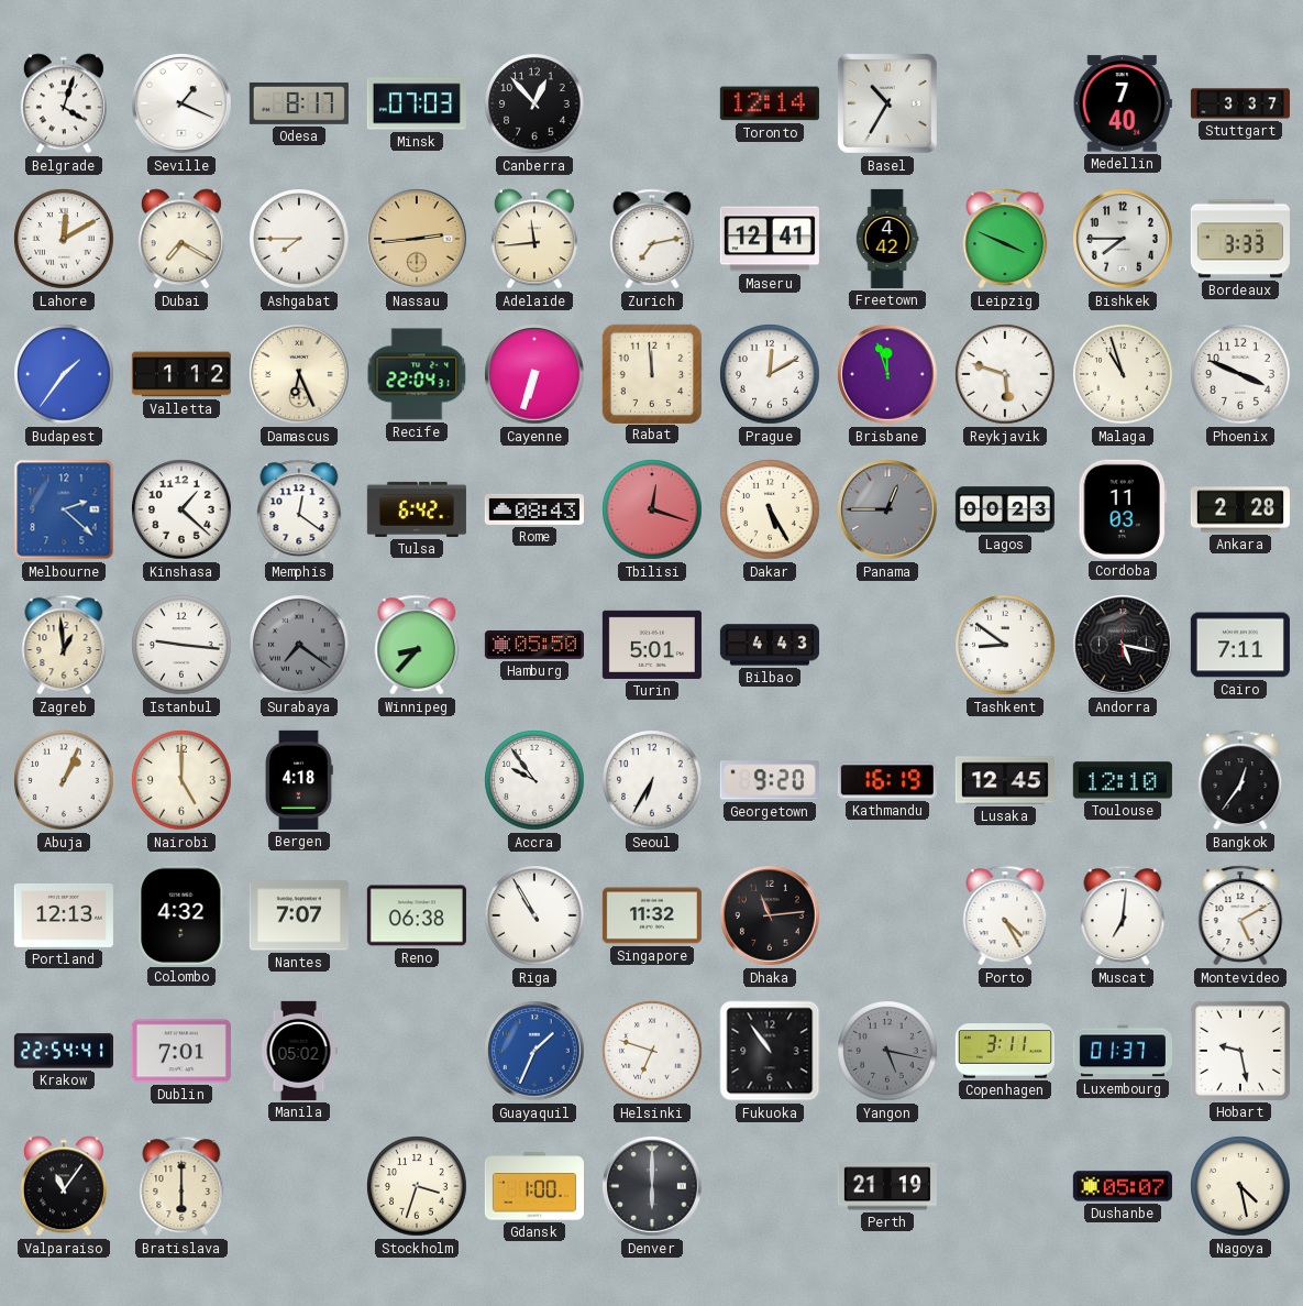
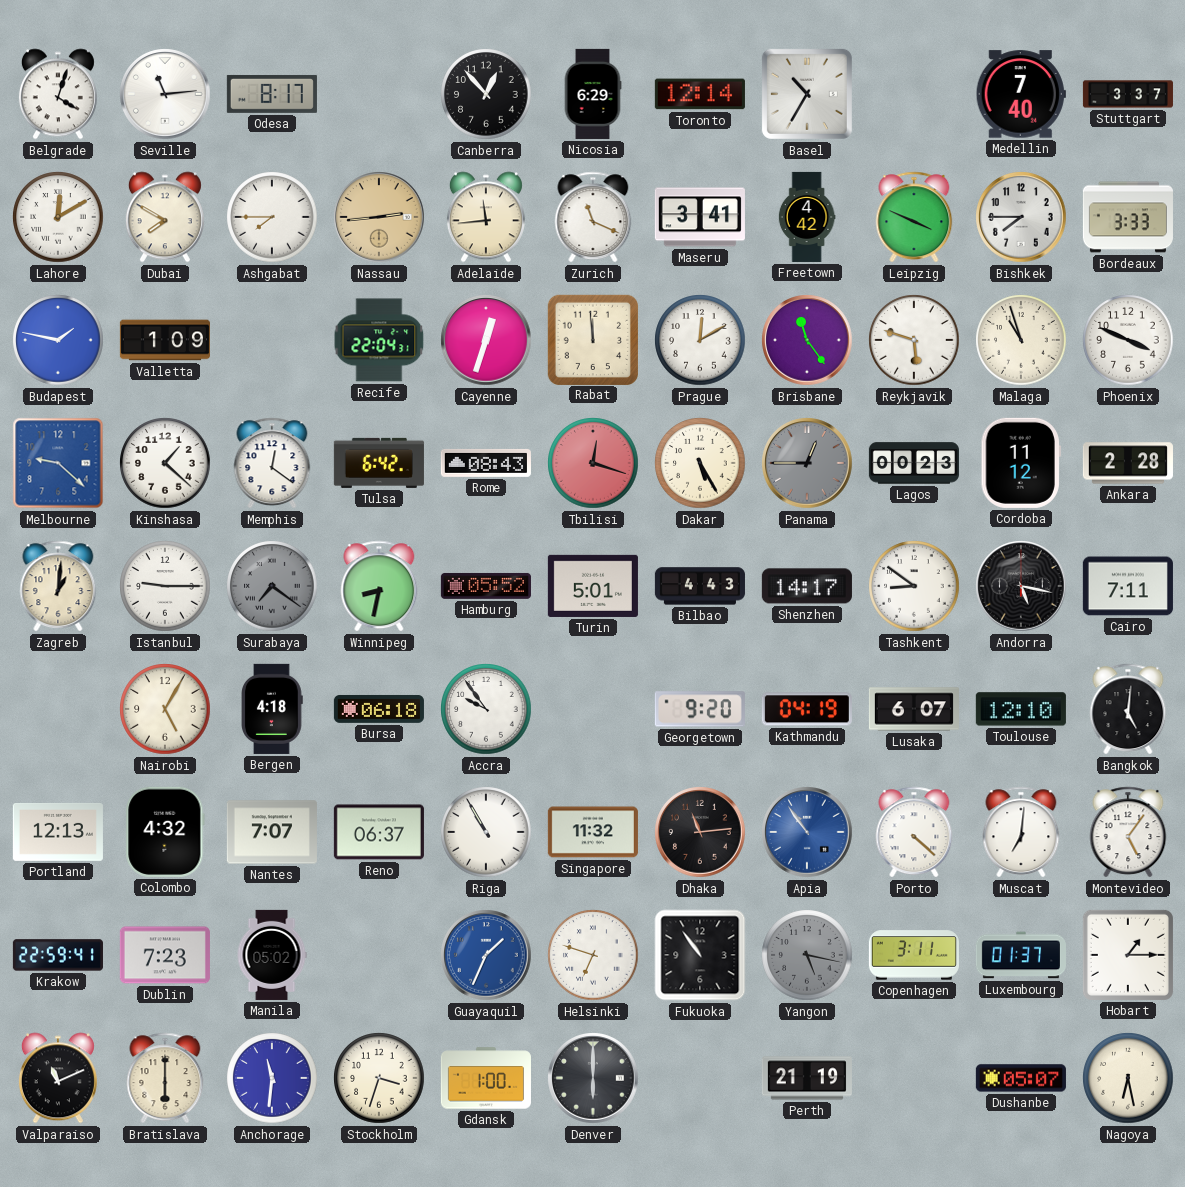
Seville: 1:19 -> 11:14 (165, 94)
Minsk: 07:03 -> none (417, 103)
Nicosia: none -> 6:29 (593, 94)
Dubai: 7:20 -> 7:50 (165, 217)
Zurich: 7:13 -> 11:19 (593, 217)
Maseru: 12:41 -> 3:41 (700, 217)
Budapest: 1:36 -> 1:47 (58, 340)
Valletta: 1:12 -> 1:09 (165, 340)
Damascus: 6:26 -> none (299, 374)
Cayenne: 6:33 -> 12:33 (486, 340)
Brisbane: 11:57 -> 11:24 (807, 340)
Melbourne: 2:22 -> 9:22 (58, 463)
Cordoba: 11:03 -> 11:12 (1021, 463)
Zagreb: 12:59 -> 1:01 (58, 586)
Istanbul: 9:16 -> 9:15 (165, 586)
Winnipeg: 8:37 -> 8:32 (379, 586)
Hamburg: 05:50 -> 05:52 (486, 586)
Shenzhen: none -> 14:17 (807, 586)
Abuja: 1:04 -> none (64, 780)
Nairobi: 5:00 -> 5:05 (165, 709)
Bursa: none -> 06:18 (379, 709)
Seoul: 6:35 -> none (652, 780)
Kathmandu: 16:19 -> 04:19 (807, 709)
Lusaka: 12:45 -> 6:07 (914, 709)
Bangkok: 12:36 -> 5:01 (1128, 709)
Reno: 06:38 -> 06:37 (379, 832)
Apia: none -> 10:54 (807, 832)
Porto: 4:25 -> 4:22 (914, 832)
Montevideo: 5:10 -> 5:06 (1128, 832)
Krakow: 22:54 -> 22:59 (58, 955)
Dublin: 7:01 -> 7:23 (165, 955)
Hobart: 9:28 -> 1:15 (1128, 955)
Valparaiso: 11:06 -> 11:11 (58, 1078)
Anchorage: none -> 11:31 (272, 1078)
Nagoya: 4:28 -> 6:28 (1128, 1078)
